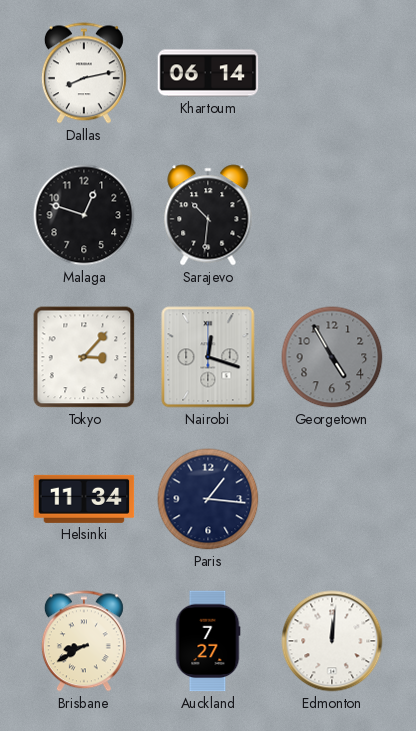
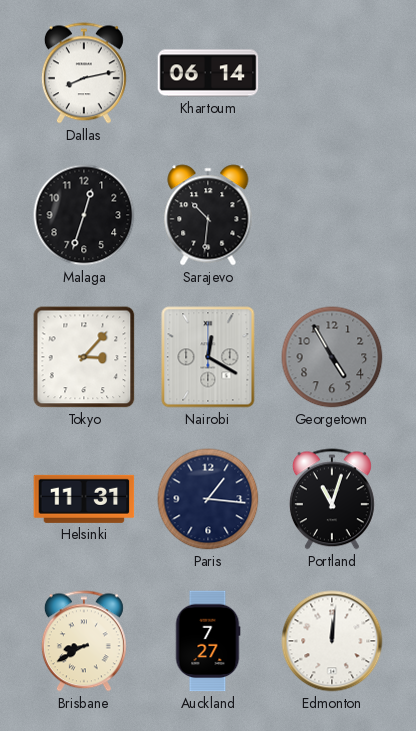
Malaga: 12:48 -> 12:33 (84, 215)
Nairobi: 12:18 -> 12:20 (208, 357)
Helsinki: 11:34 -> 11:31 (84, 499)
Portland: none -> 11:03 (332, 499)
